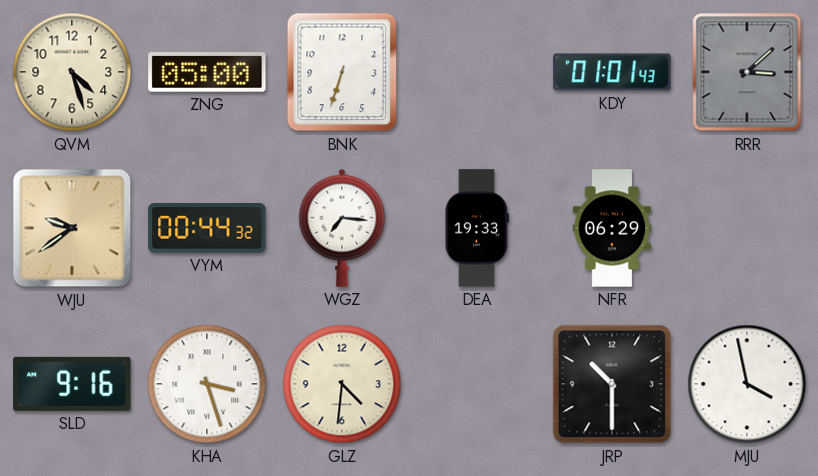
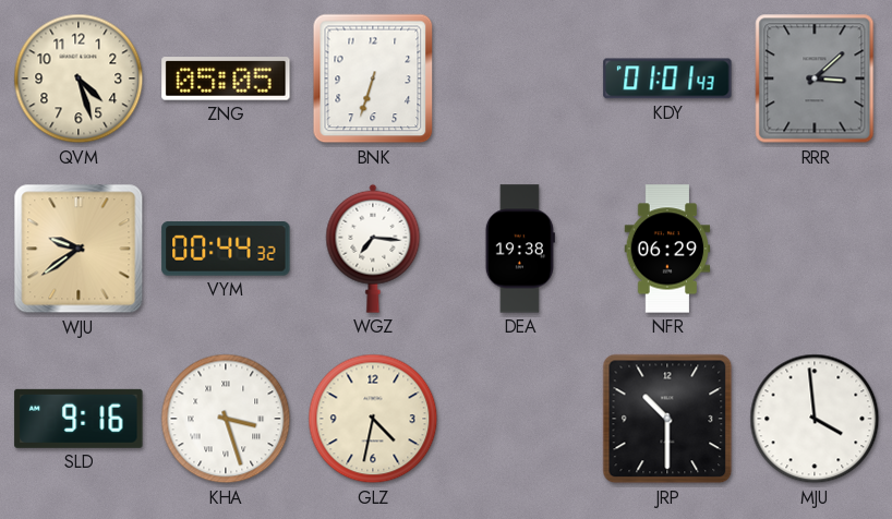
ZNG: 05:00 -> 05:05 (226, 79)
DEA: 19:33 -> 19:38 (520, 249)
GLZ: 4:31 -> 4:32 (373, 419)
MJU: 3:58 -> 3:59 (815, 419)
